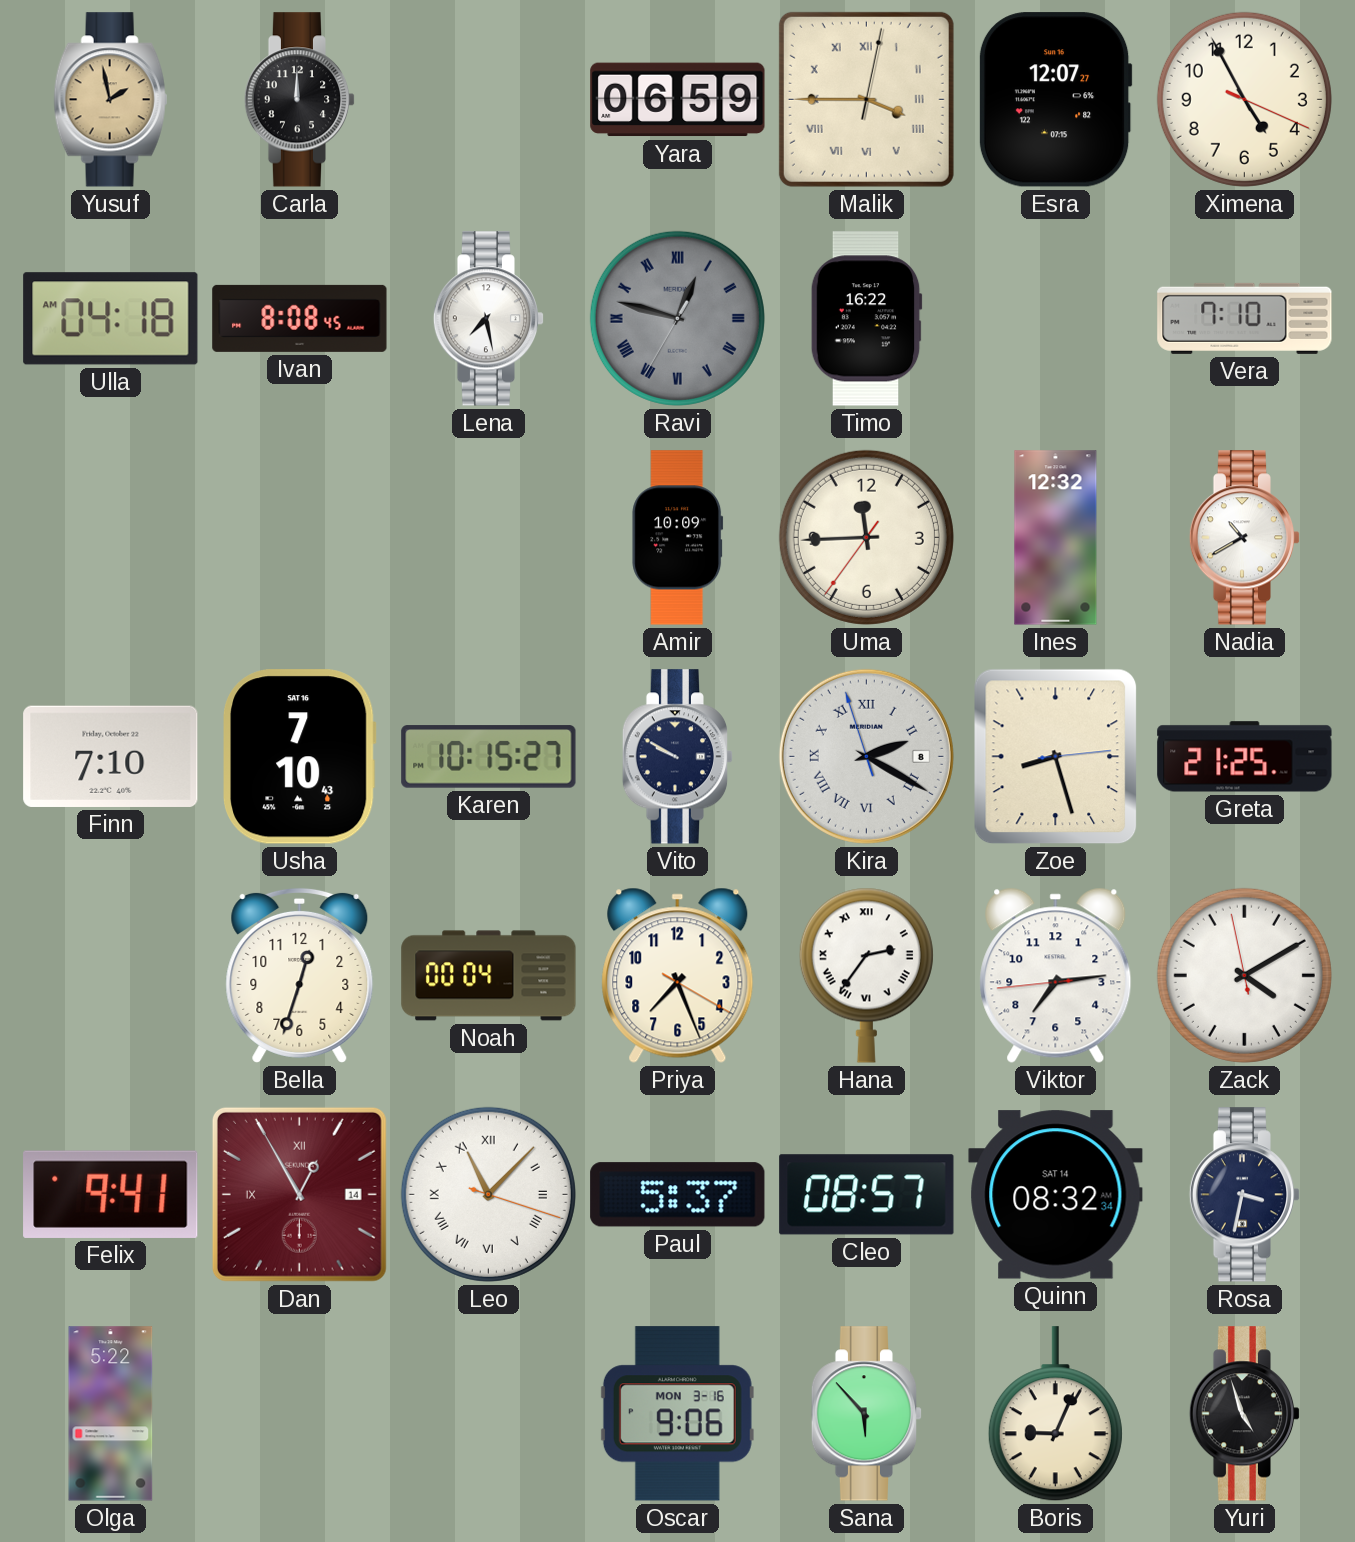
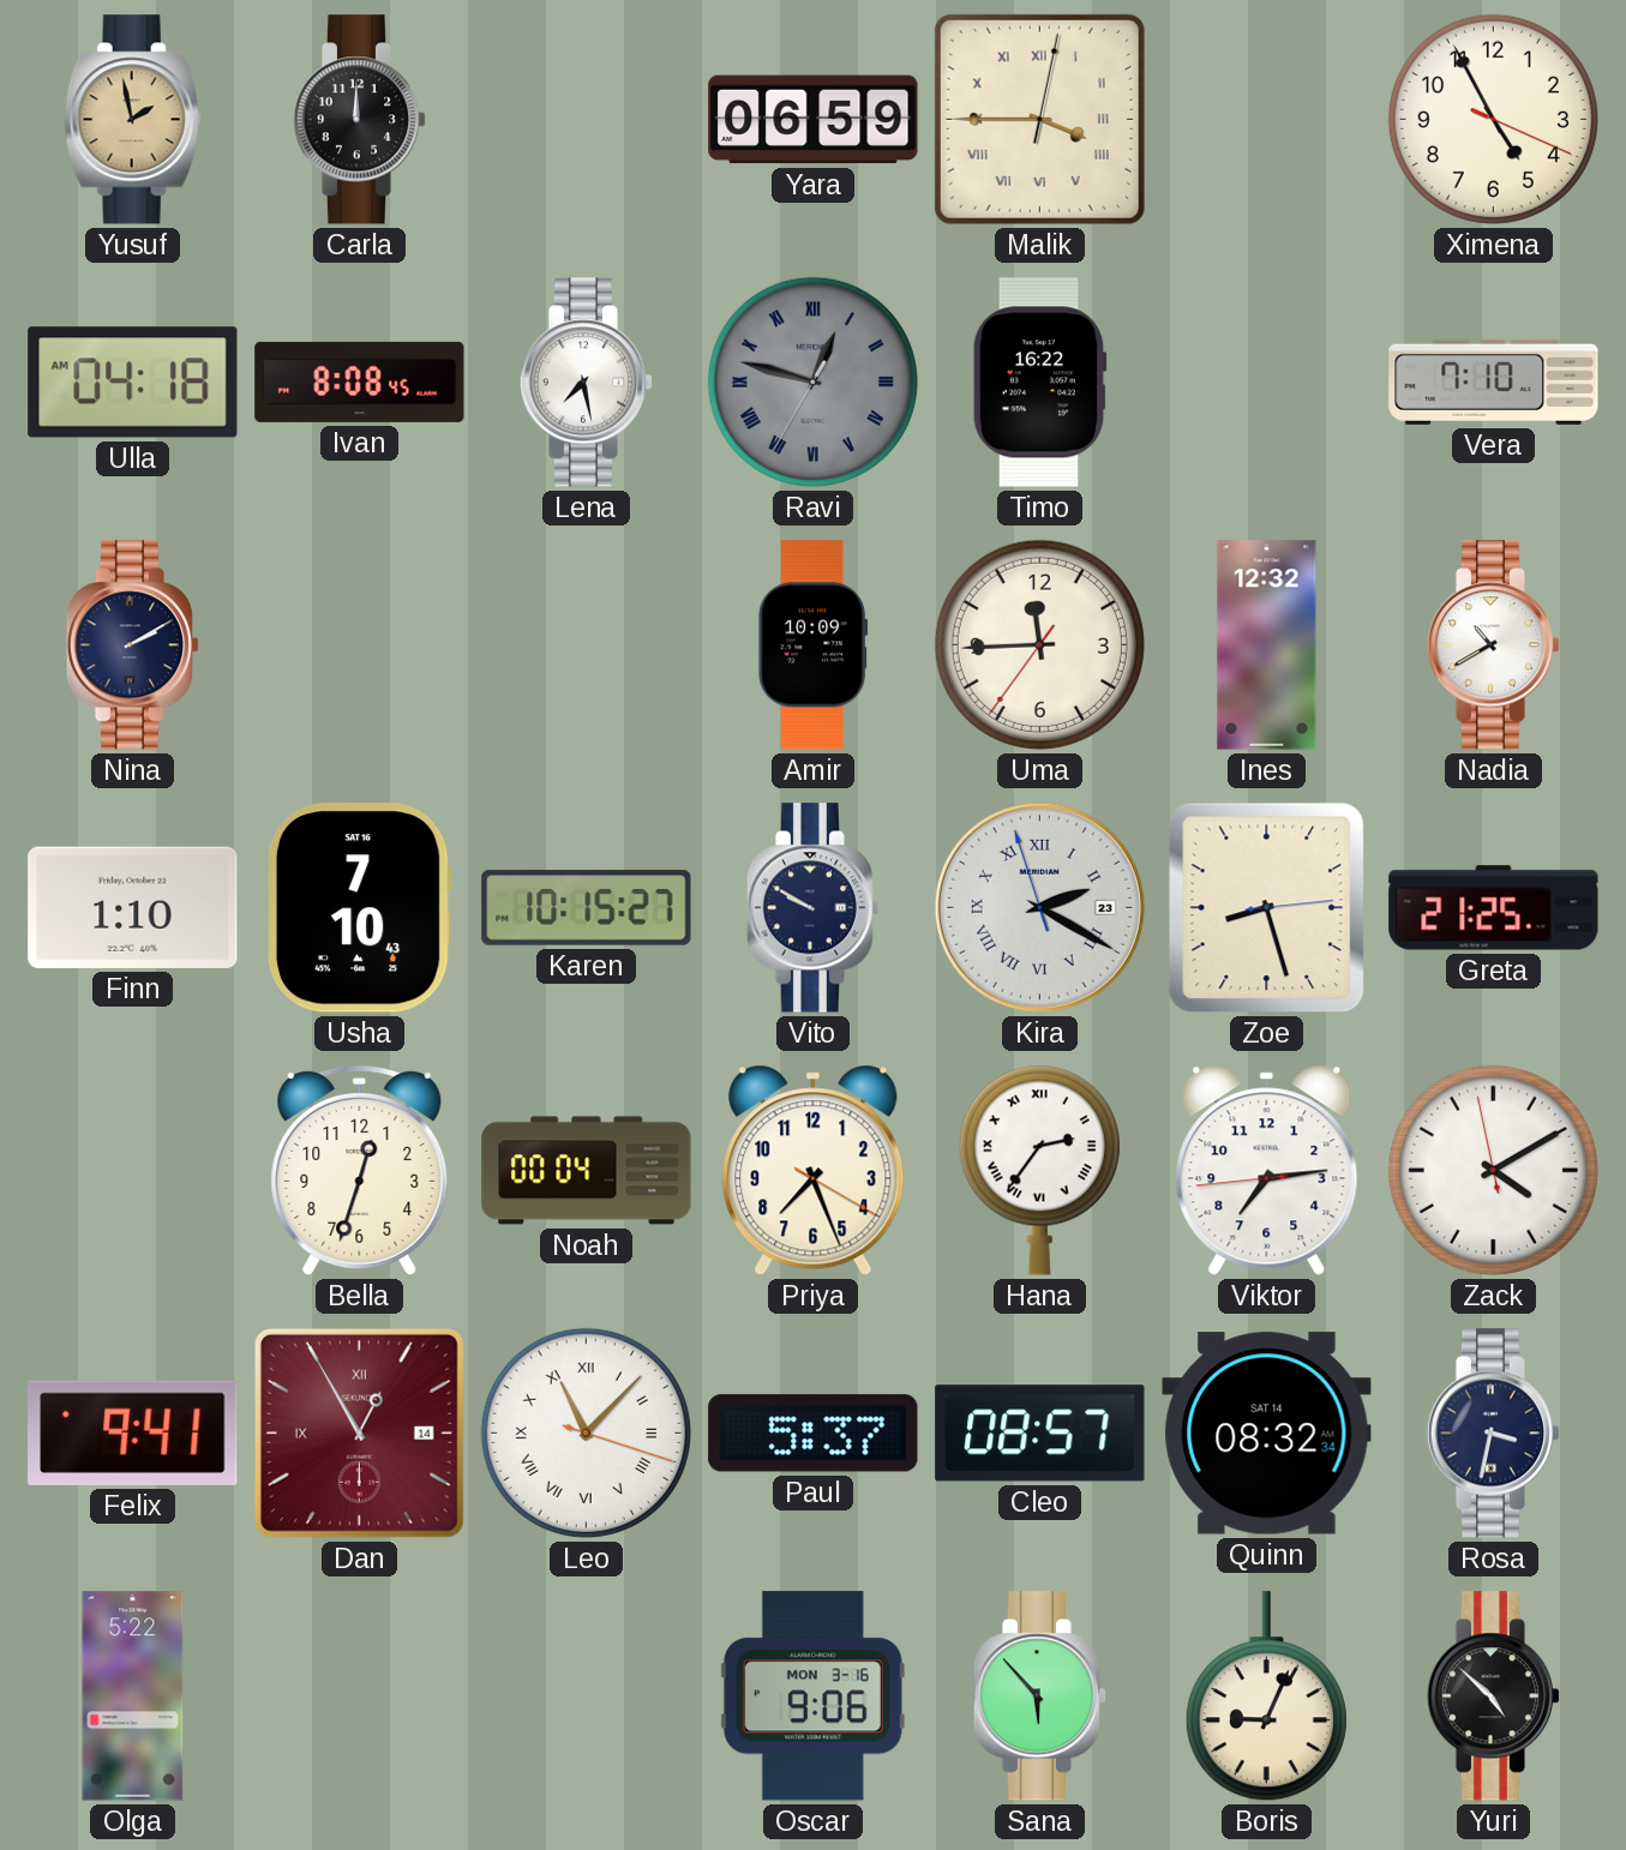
Esra: 12:07 -> none (1055, 100)
Nina: none -> 2:10 (133, 645)
Finn: 7:10 -> 1:10 (133, 907)
Kira date: 8 -> 23 (1039, 907)
Yuri: 4:57 -> 4:52 (1494, 1696)
